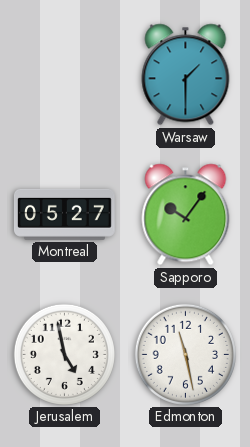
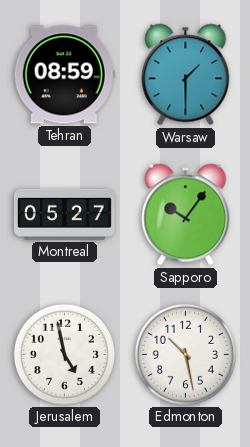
Tehran: none -> 08:59 (64, 75)
Edmonton: 11:28 -> 10:28 (185, 354)
